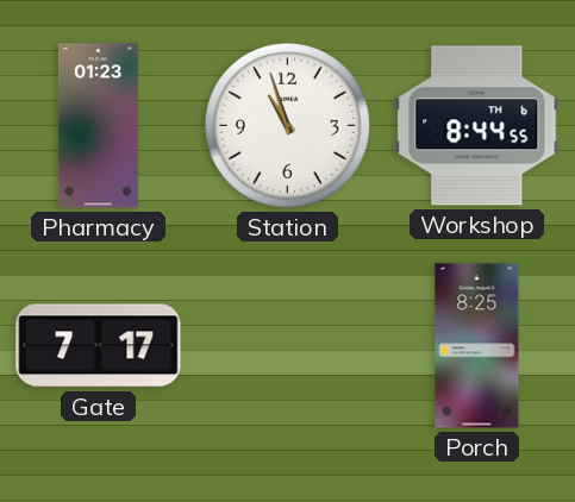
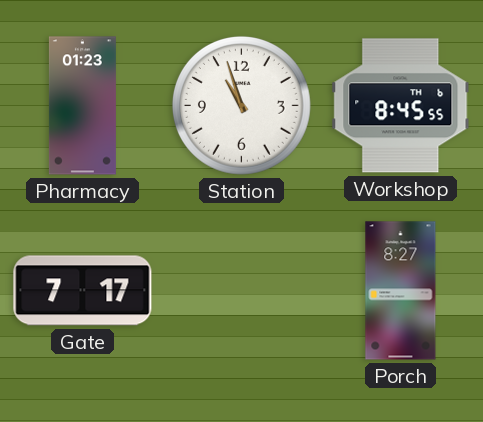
Workshop: 8:44 -> 8:45 (401, 106)
Porch: 8:25 -> 8:27 (401, 291)
